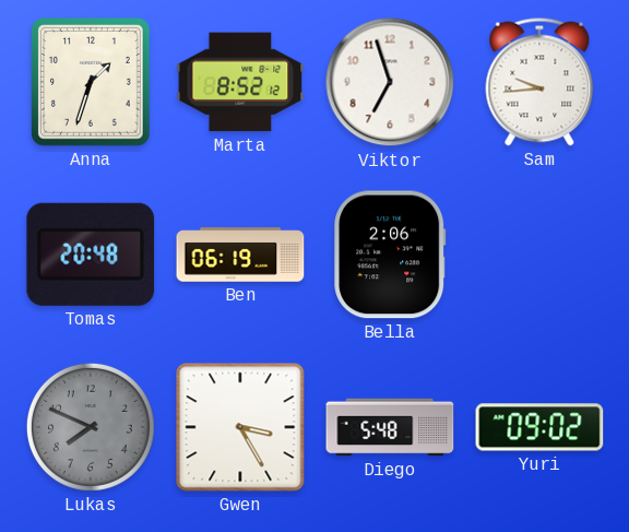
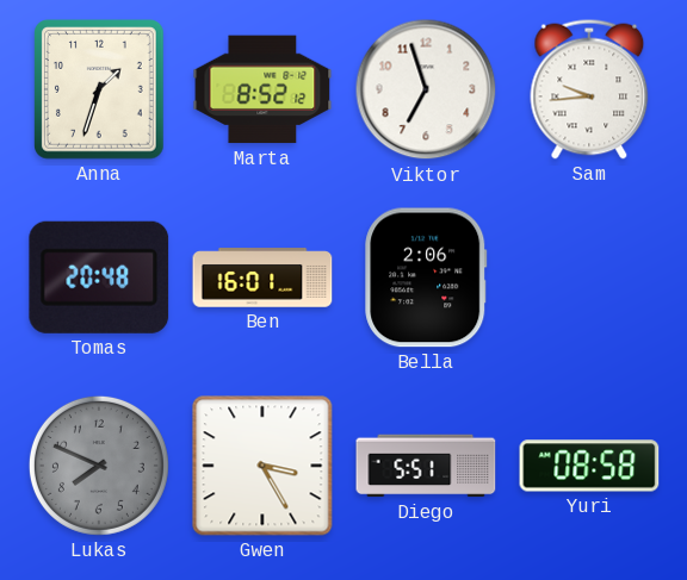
Ben: 06:19 -> 16:01 (262, 277)
Diego: 5:48 -> 5:51 (426, 466)
Yuri: 09:02 -> 08:58 (589, 466)
